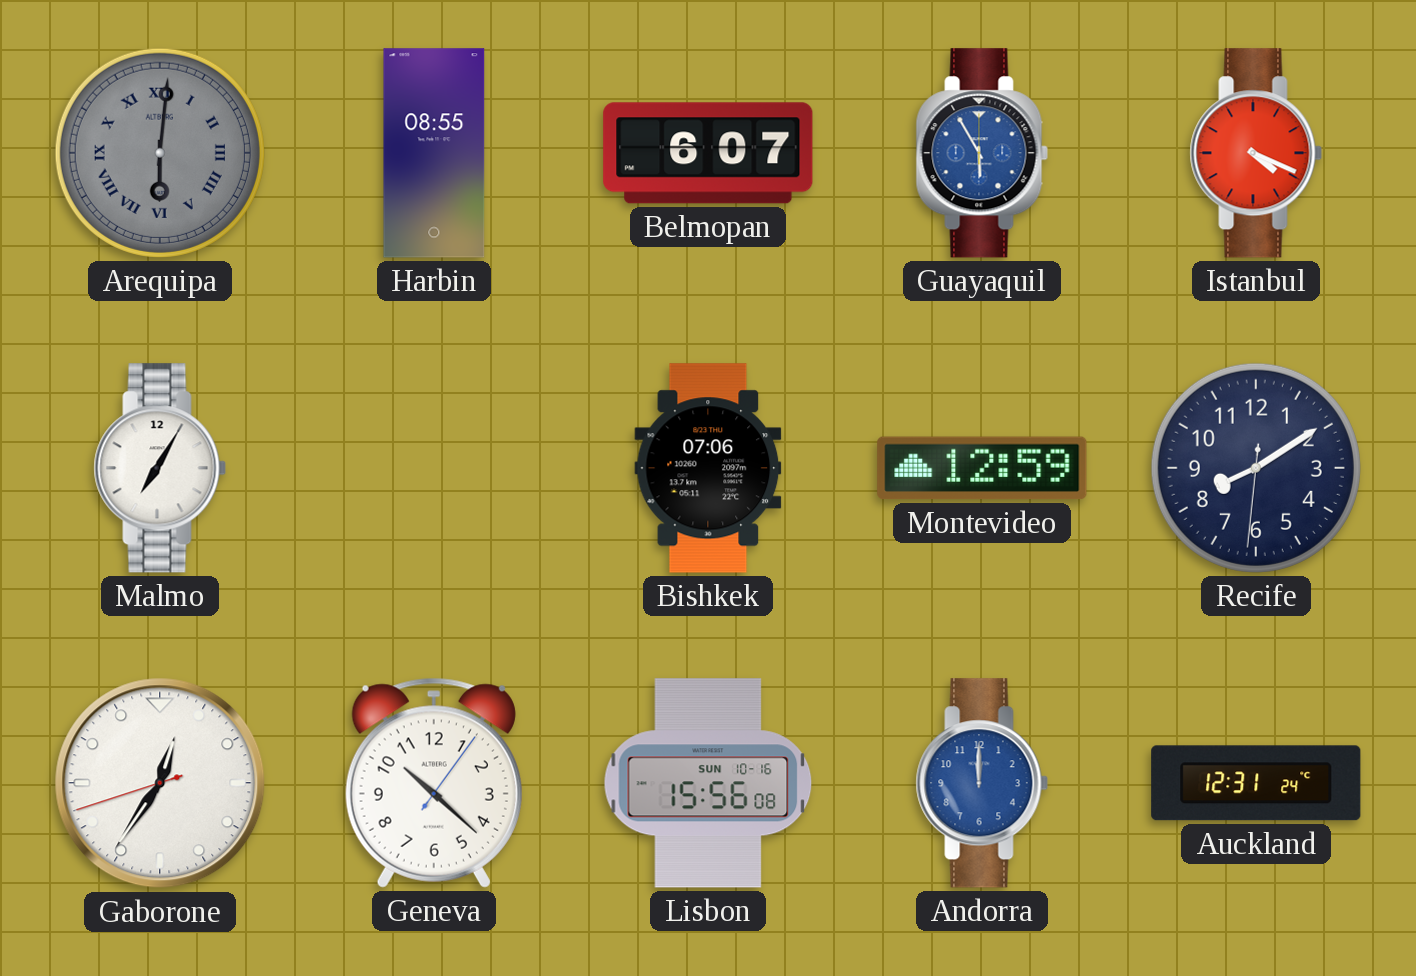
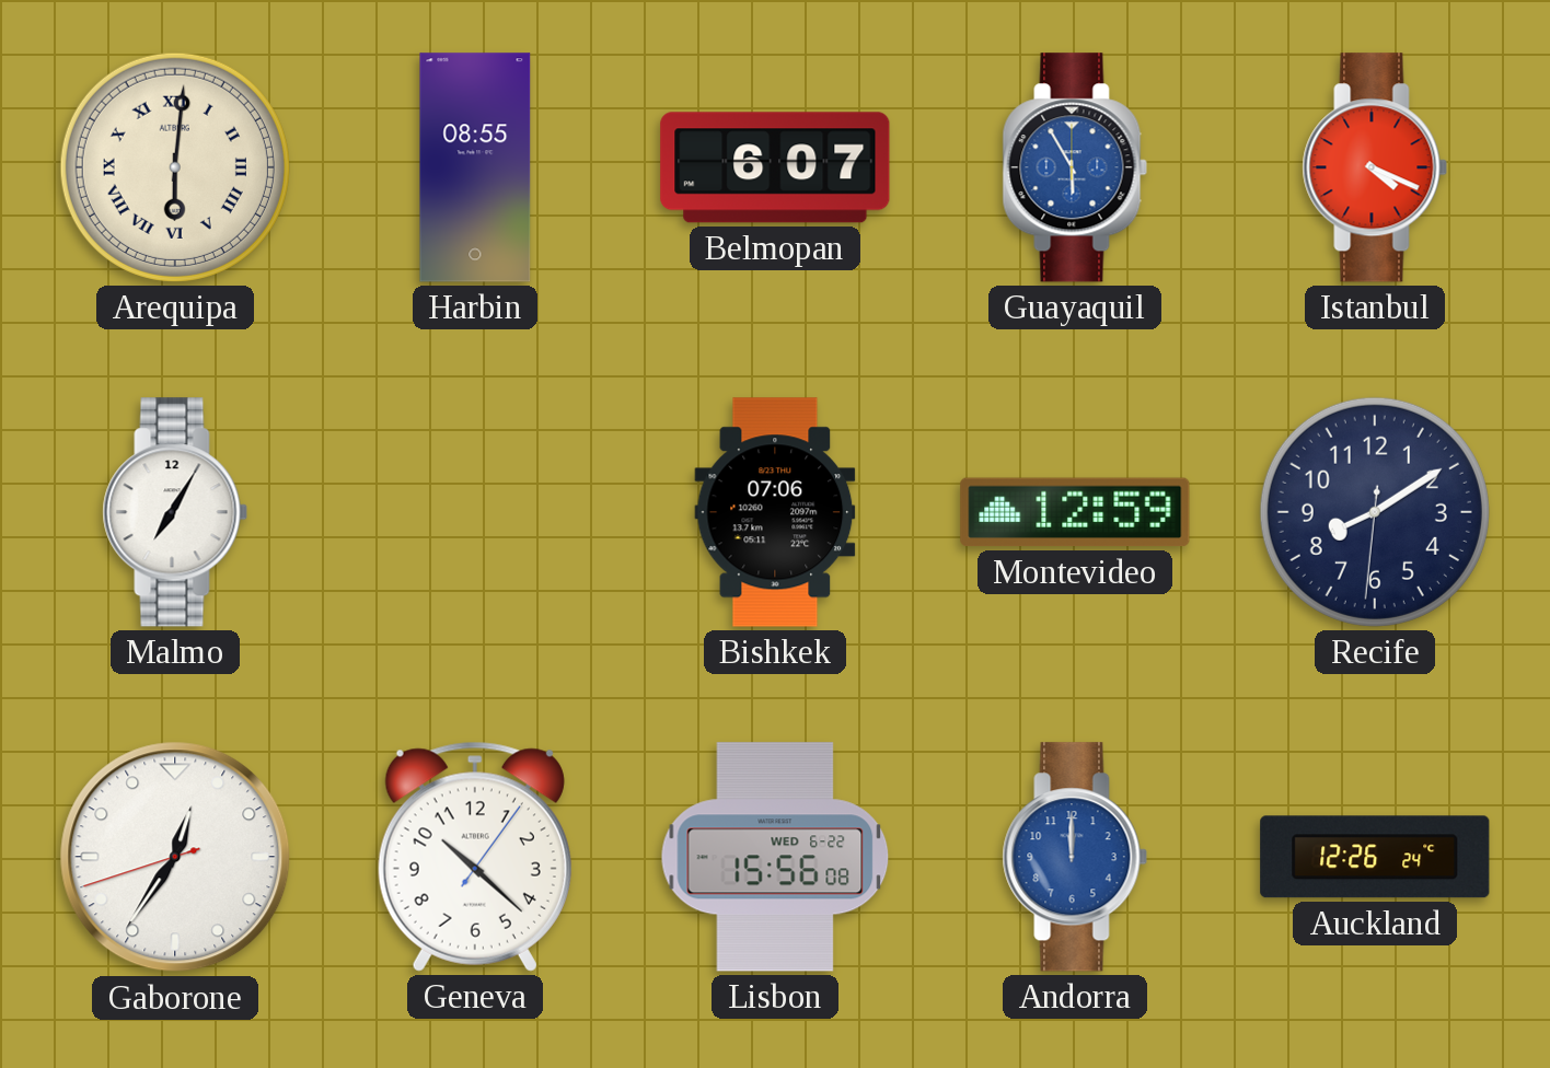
Arequipa dial: grey -> cream (175, 167)
Lisbon date: SUN 10-16 -> WED 6-22 (775, 857)
Auckland: 12:31 -> 12:26 (1375, 857)
